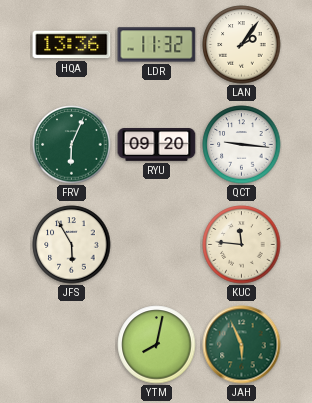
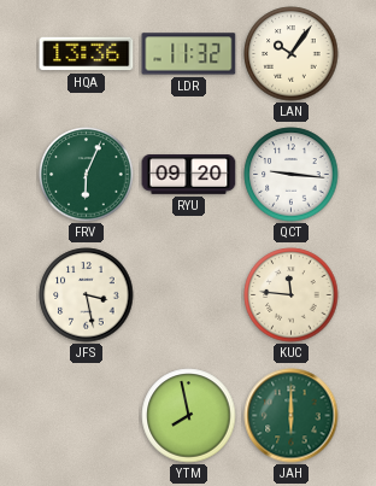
LAN: 2:06 -> 10:06 (292, 54)
JFS: 5:55 -> 3:28 (87, 295)
YTM: 8:02 -> 7:58 (189, 416)
JAH: 5:56 -> 6:00 (292, 416)
